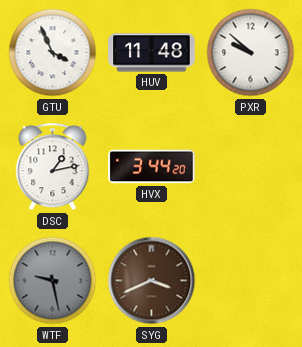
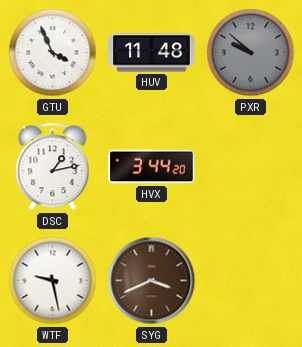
PXR dial: white -> grey (251, 53)
WTF dial: grey -> white (53, 281)
